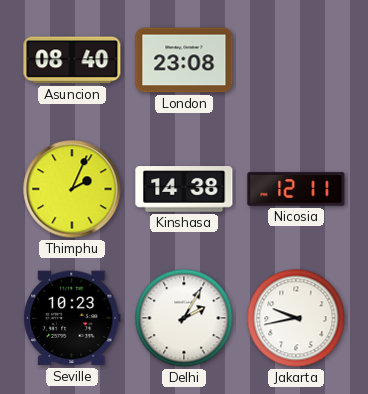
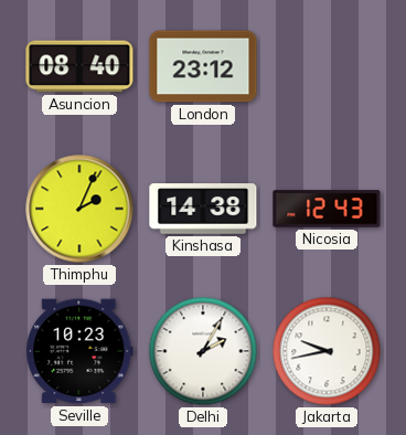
London: 23:08 -> 23:12 (203, 66)
Nicosia: 12:11 -> 12:43 (327, 209)
